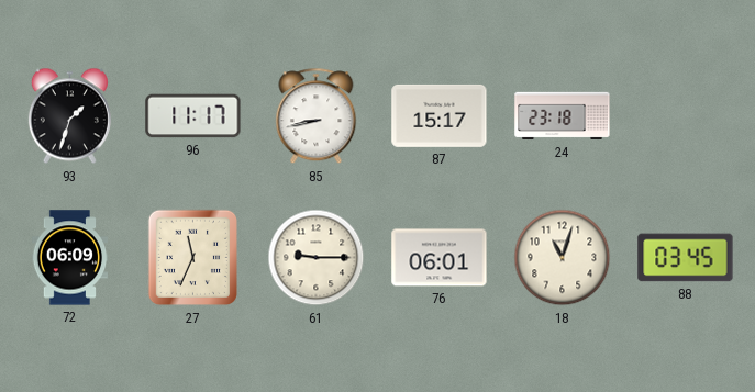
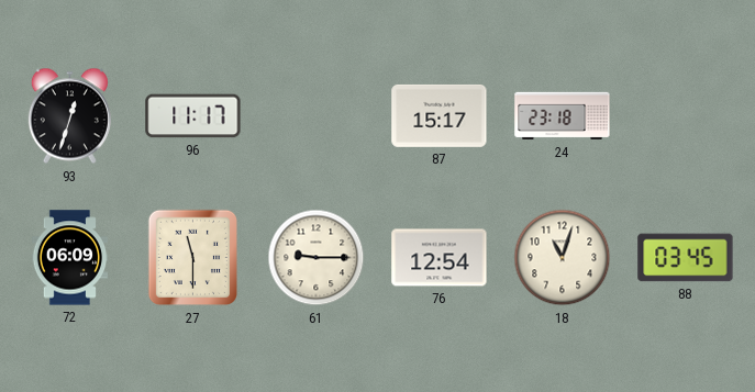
93: 1:33 -> 12:33 (69, 116)
85: 8:43 -> none (317, 116)
27: 11:34 -> 11:30 (192, 258)
76: 06:01 -> 12:54 (440, 258)
